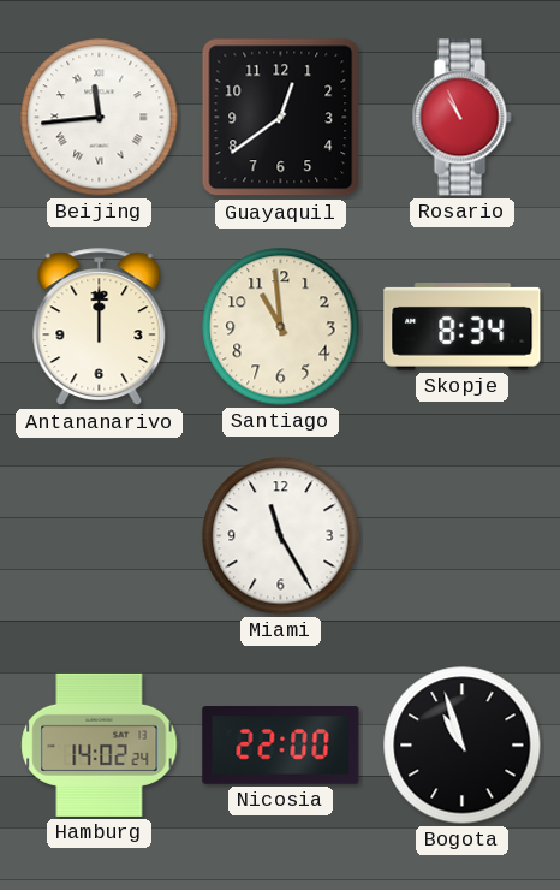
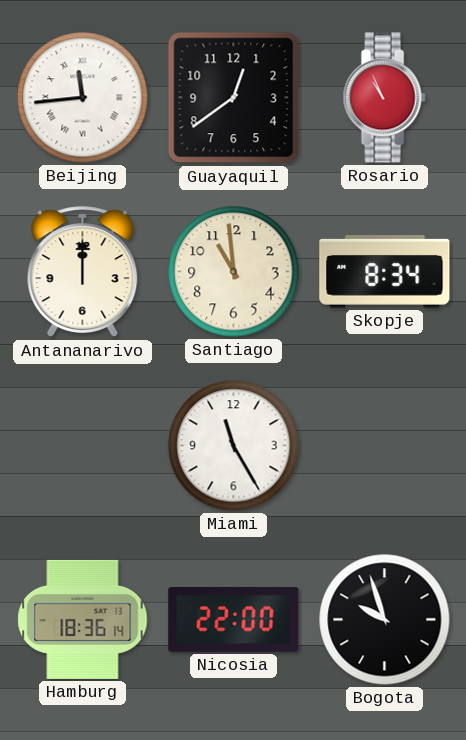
Hamburg: 14:02 -> 18:36 (83, 619)
Bogota: 10:57 -> 9:57 (385, 620)
